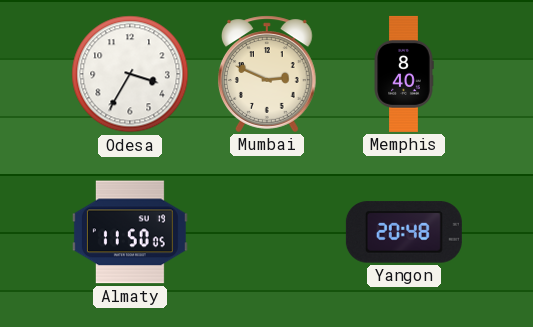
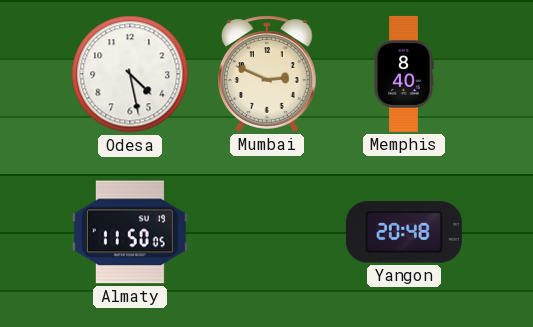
Odesa: 3:35 -> 4:28 (130, 74)
